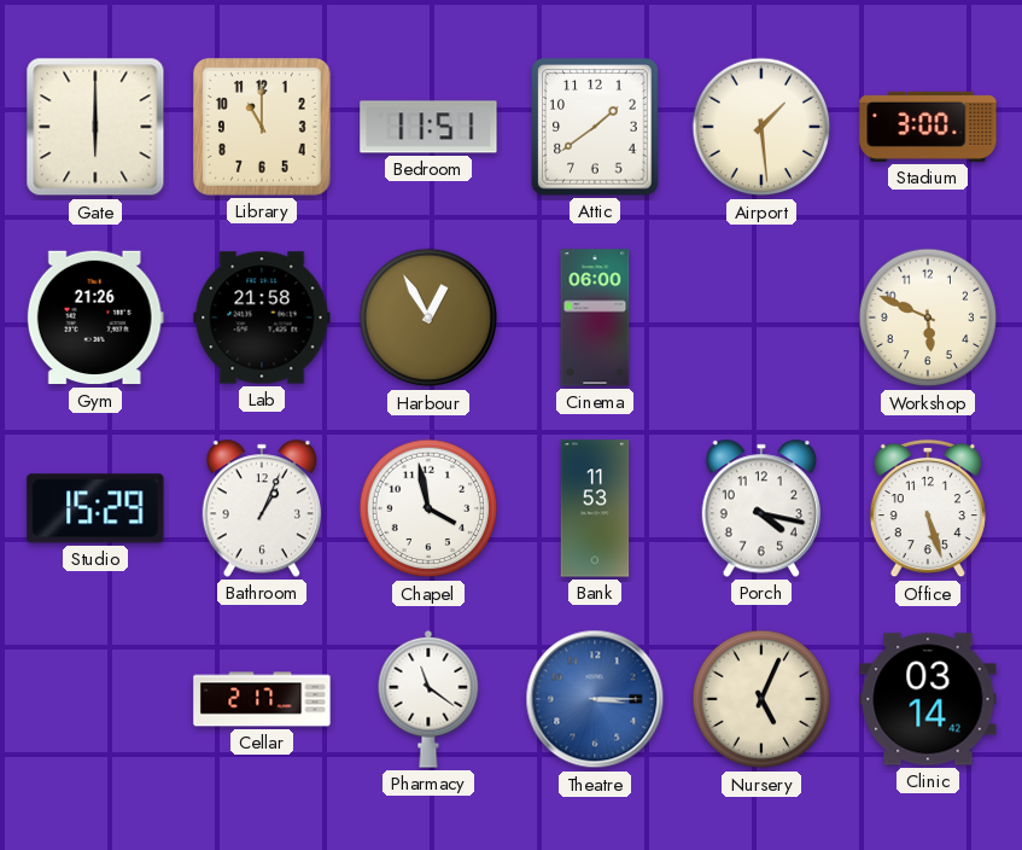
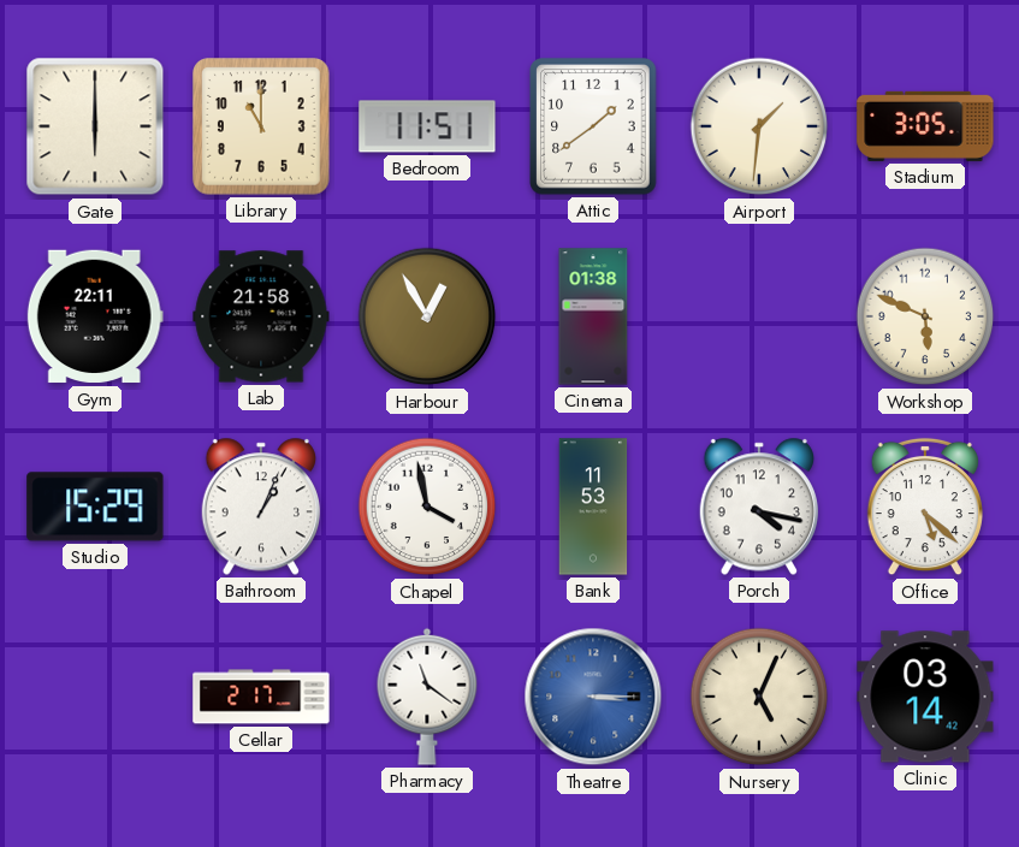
Airport: 1:29 -> 1:31 (759, 126)
Stadium: 3:00 -> 3:05 (925, 126)
Gym: 21:26 -> 22:11 (95, 316)
Cinema: 06:00 -> 01:38 (593, 316)
Office: 5:27 -> 5:22 (925, 507)
